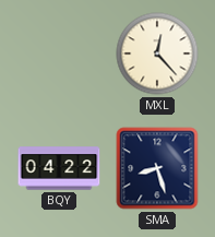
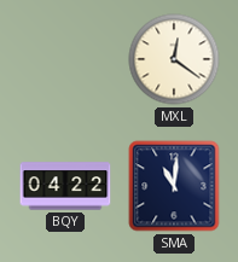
MXL: 12:23 -> 12:21 (174, 59)
SMA: 8:27 -> 11:01 (174, 186)
